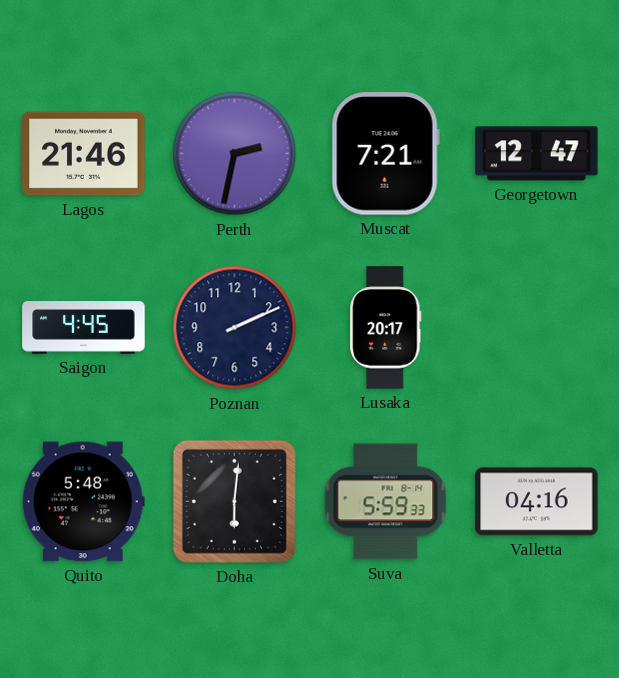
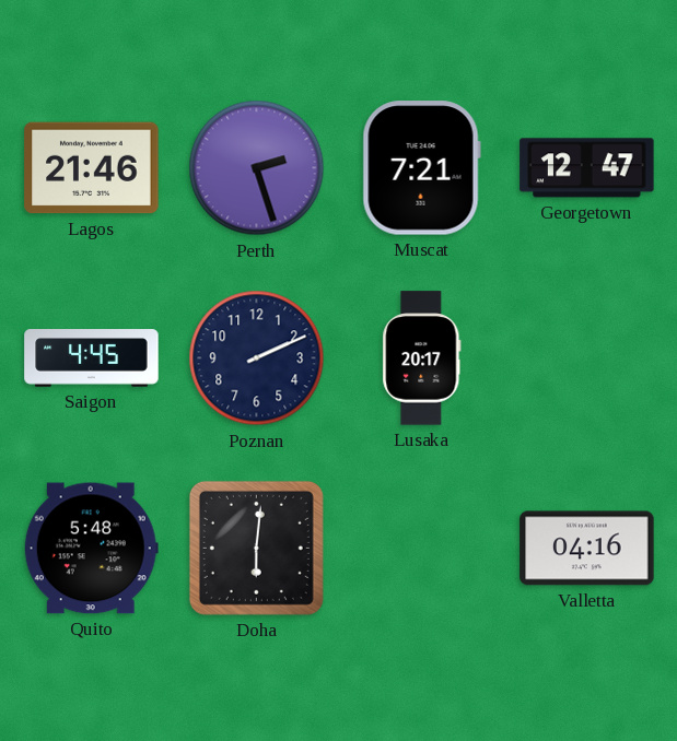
Perth: 2:32 -> 2:27 (257, 168)
Suva: 5:59 -> none (386, 502)
